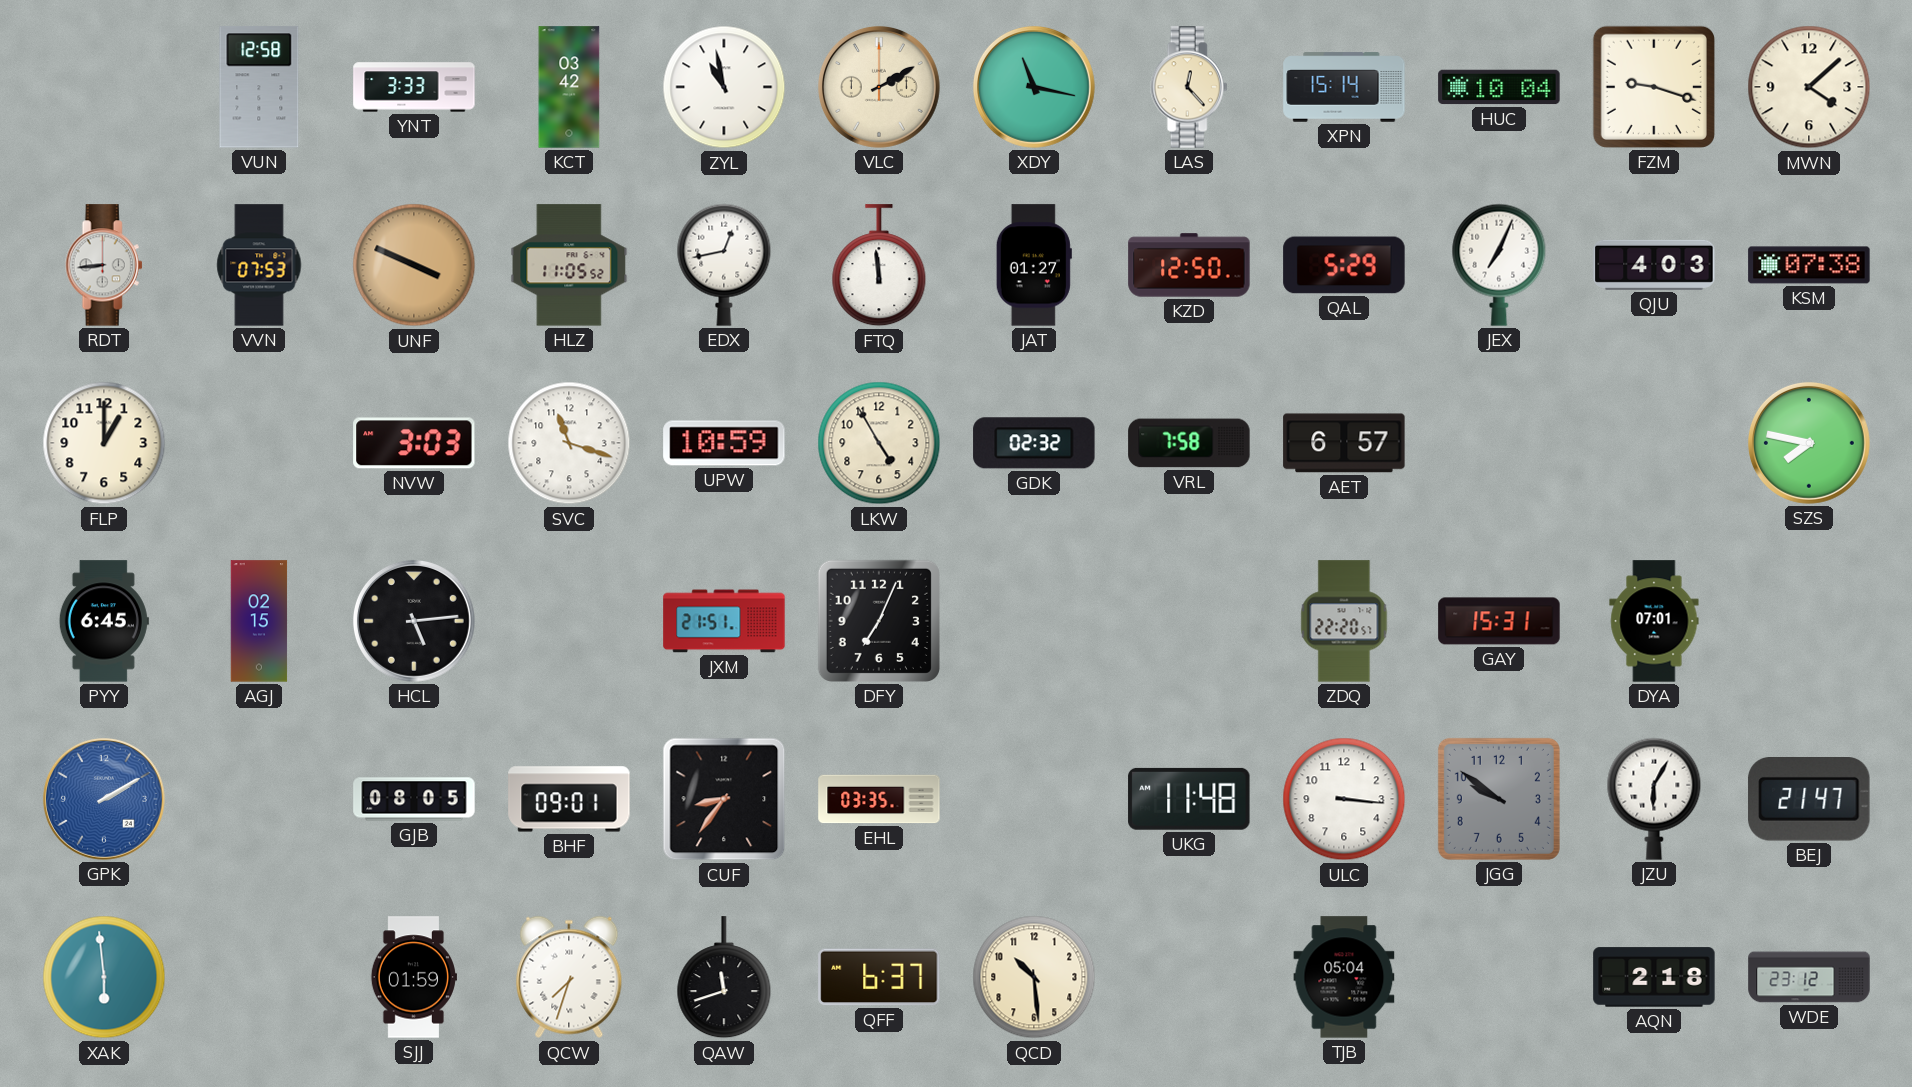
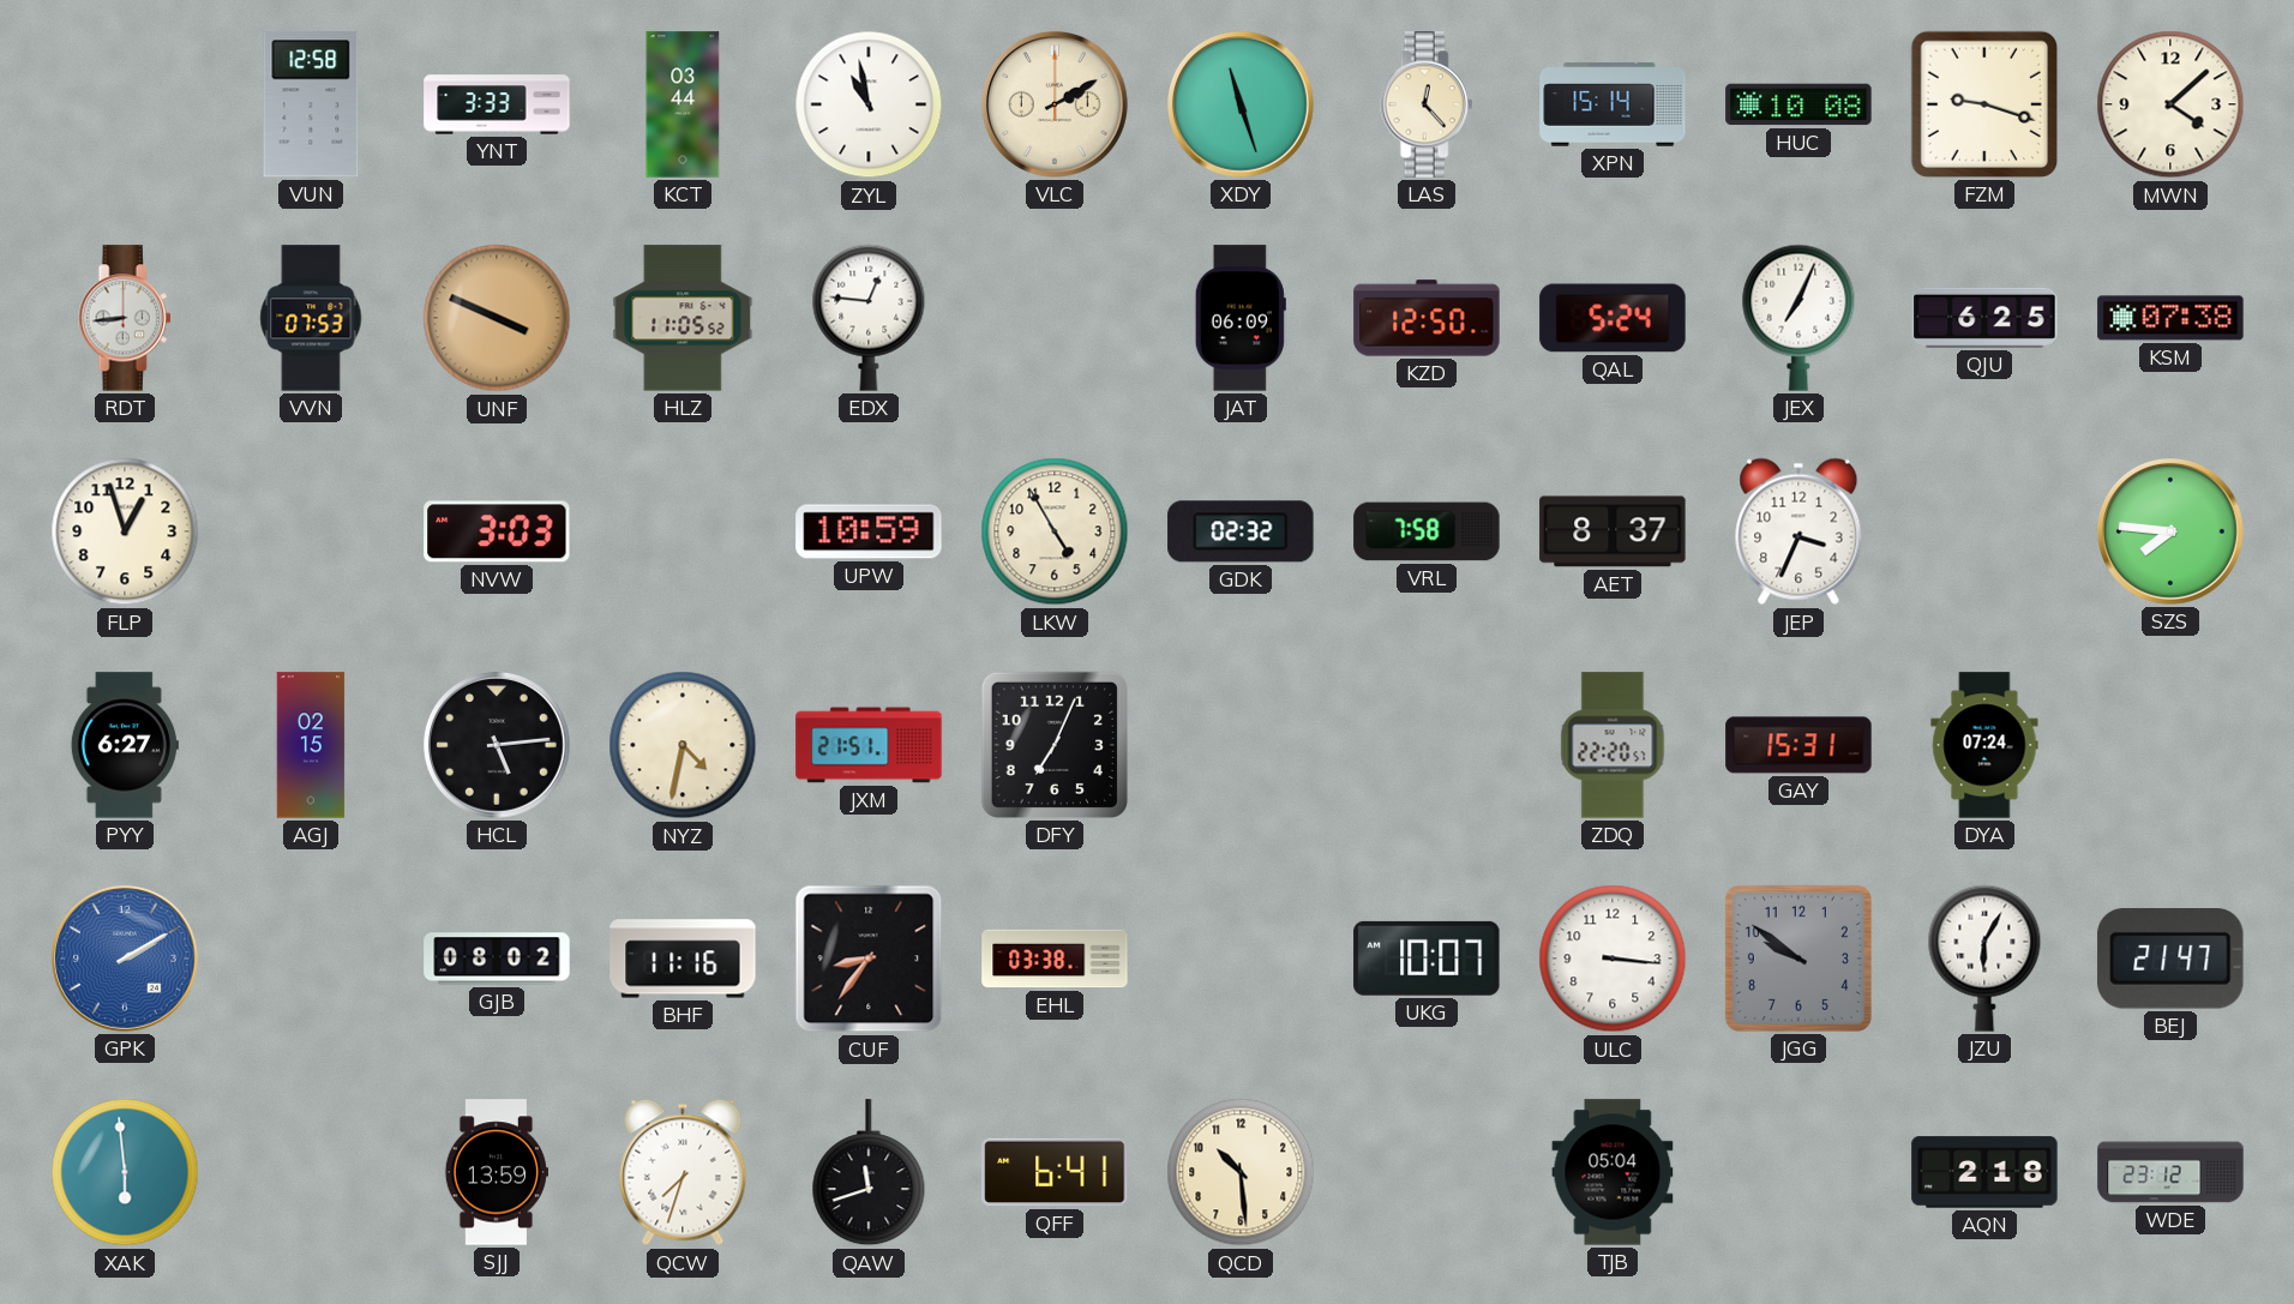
KCT: 03:42 -> 03:44 (683, 104)
XDY: 11:17 -> 11:27 (1241, 104)
HUC: 10:04 -> 10:08 (1798, 104)
EDX: 12:43 -> 12:46 (869, 318)
FTQ: 11:59 -> none (879, 266)
JAT: 01:27 -> 06:09 (1241, 318)
QAL: 5:29 -> 5:24 (1613, 318)
QJU: 4:03 -> 6:25 (1984, 318)
FLP: 1:00 -> 12:57 (125, 531)
SVC: 11:18 -> none (569, 443)
AET: 6:57 -> 8:37 (1613, 531)
JEP: none -> 3:34 (1798, 531)
SZS: 7:47 -> 7:46 (2170, 531)
PYY: 6:45 -> 6:27 (125, 745)
NYZ: none -> 4:32 (683, 745)
DYA: 07:01 -> 07:24 (1984, 745)
GJB: 08:05 -> 08:02 (497, 959)
BHF: 09:01 -> 11:16 (683, 959)
EHL: 03:35 -> 03:38 (1055, 959)
UKG: 11:48 -> 10:07 (1427, 959)
SJJ: 01:59 -> 13:59 (497, 1172)
QFF: 6:37 -> 6:41 (1055, 1172)
